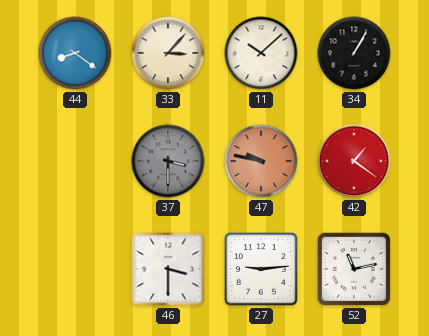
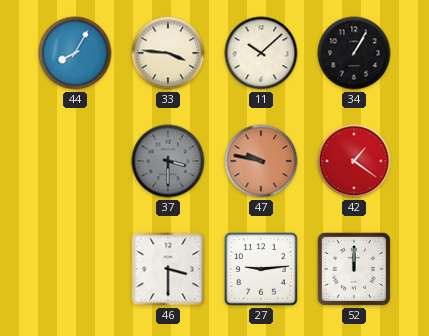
44: 8:21 -> 8:05 (75, 53)
33: 3:07 -> 3:46 (168, 53)
52: 11:13 -> 12:00 (354, 269)
